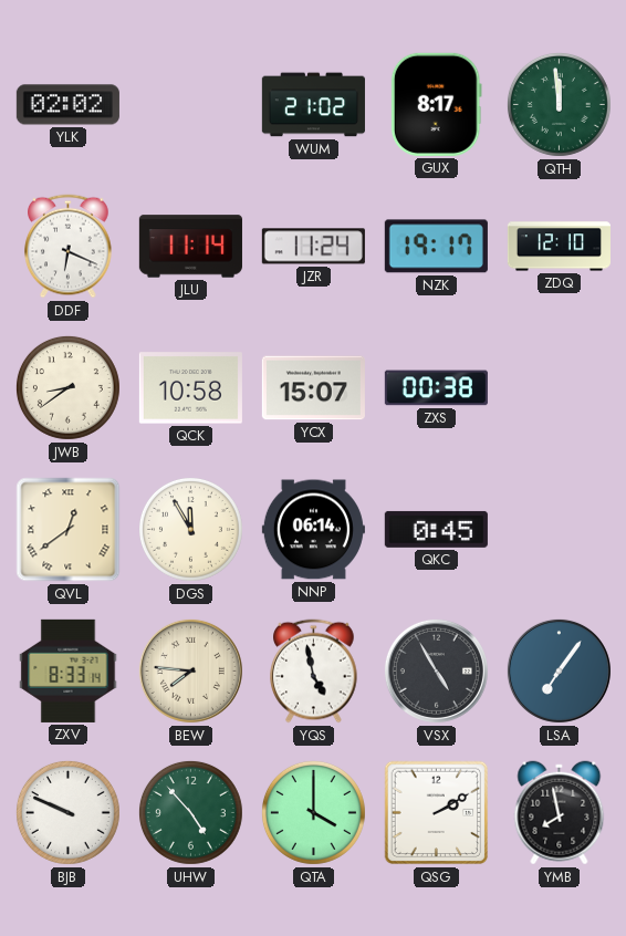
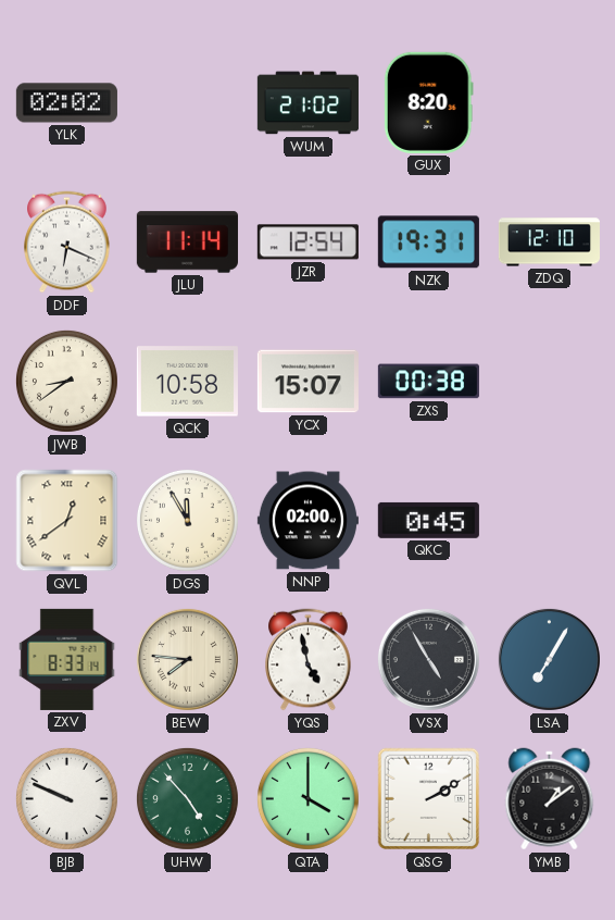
GUX: 8:17 -> 8:20 (428, 102)
QTH: 11:59 -> none (559, 104)
JZR: 11:24 -> 12:54 (307, 243)
NZK: 19:17 -> 19:31 (428, 243)
NNP: 06:14 -> 02:00 (307, 521)
LSA: 7:06 -> 7:05 (549, 659)
YMB: 7:58 -> 1:09 (550, 799)
